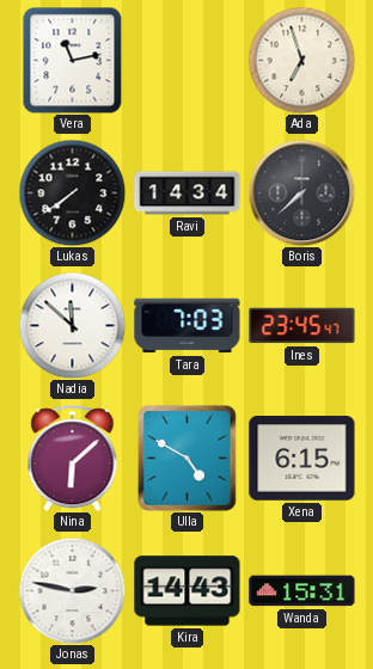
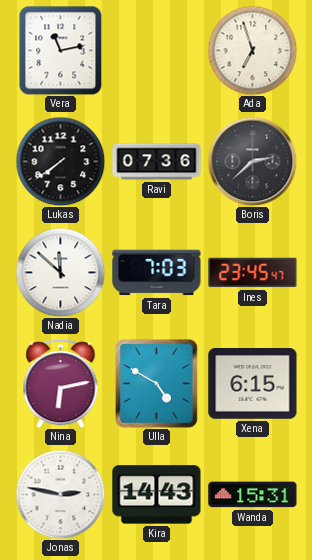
Ravi: 14:34 -> 07:36 (157, 162)
Boris: 7:38 -> 2:38 (252, 161)
Nina: 6:08 -> 6:13 (61, 384)
